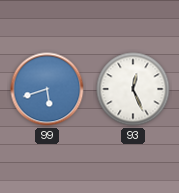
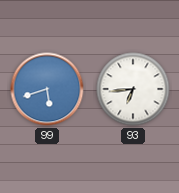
93: 12:26 -> 6:44 (133, 89)
